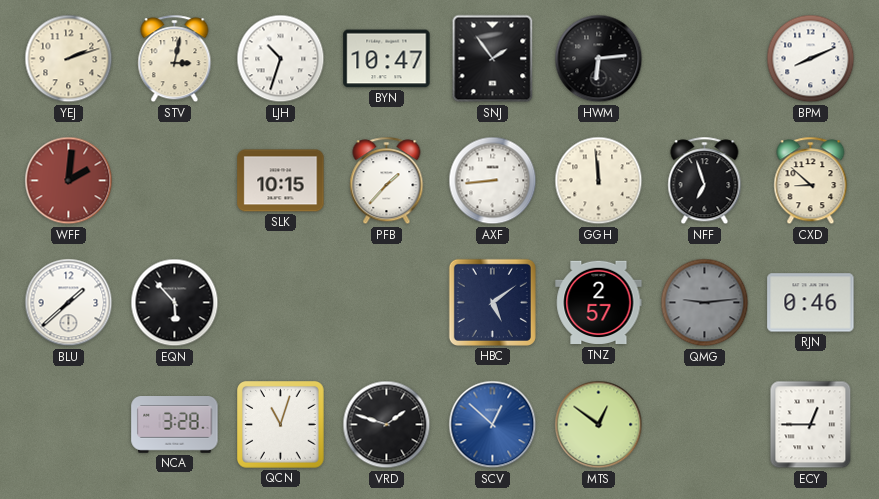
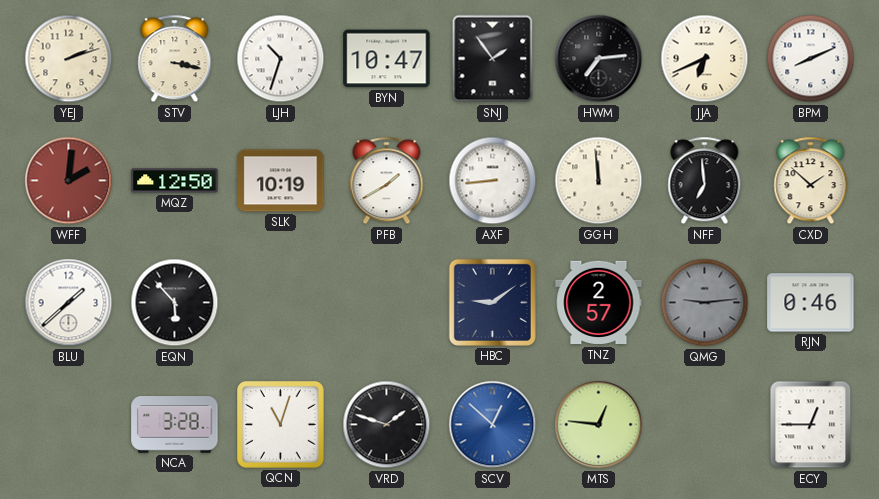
STV: 3:02 -> 3:17 (175, 59)
HWM: 6:14 -> 7:14 (599, 59)
JJA: none -> 6:41 (705, 59)
MQZ: none -> 12:50 (175, 181)
SLK: 10:15 -> 10:19 (281, 181)
PFB: 1:37 -> 1:40 (387, 181)
NFF: 6:57 -> 6:59 (705, 181)
CXD: 8:52 -> 1:52 (811, 181)
HBC: 5:09 -> 9:09 (492, 302)
MTS: 12:51 -> 12:46 (599, 425)
